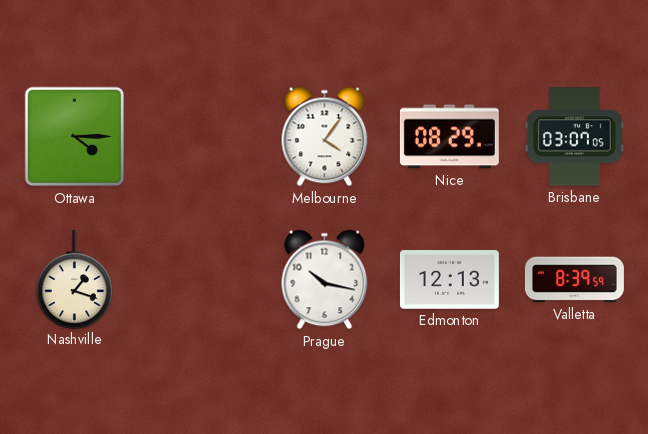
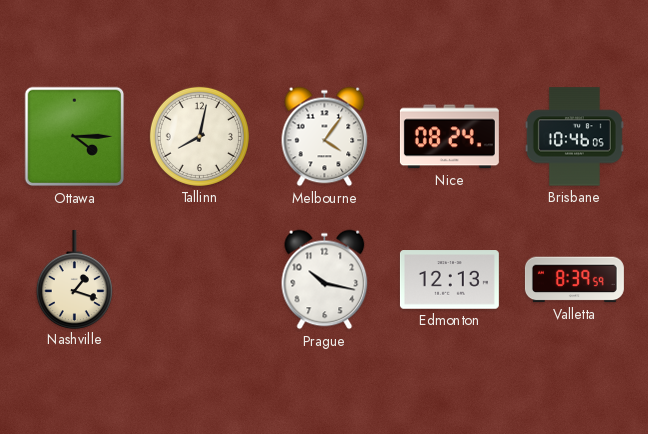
Tallinn: none -> 8:02 (199, 136)
Nice: 08:29 -> 08:24 (449, 137)
Brisbane: 03:07 -> 10:46 (574, 137)
